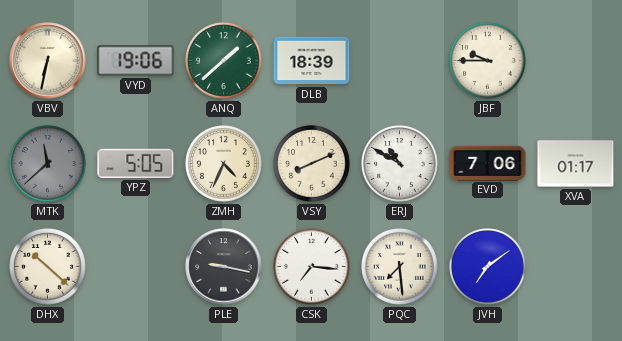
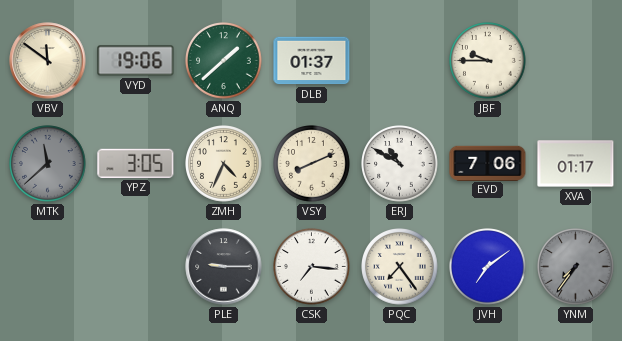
VBV: 6:32 -> 11:51 (48, 61)
DLB: 18:39 -> 01:37 (312, 61)
YPZ: 5:05 -> 3:05 (136, 163)
DHX: 10:22 -> none (48, 267)
PLE: 9:17 -> 9:15 (224, 267)
PQC: 7:29 -> 7:24 (400, 267)
YNM: none -> 7:36 (576, 267)
